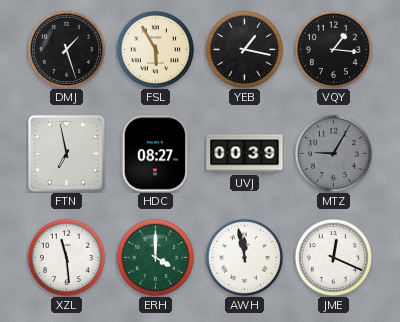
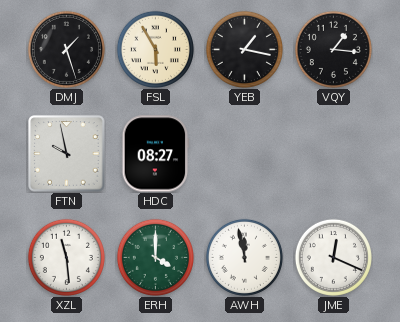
FTN: 6:58 -> 9:58 (67, 154)
UVJ: 00:39 -> none (245, 154)
MTZ: 9:05 -> none (333, 153)
